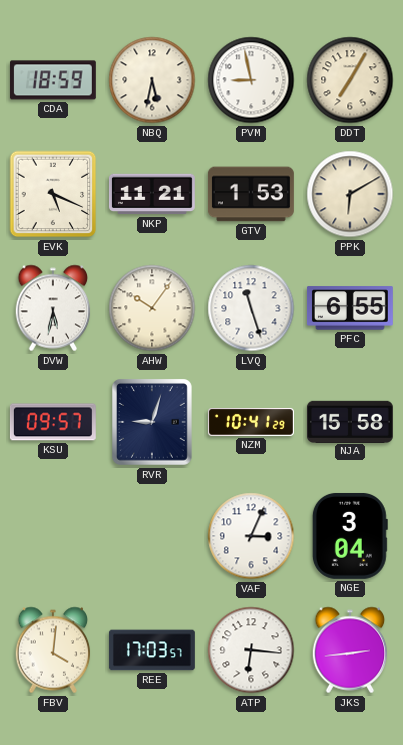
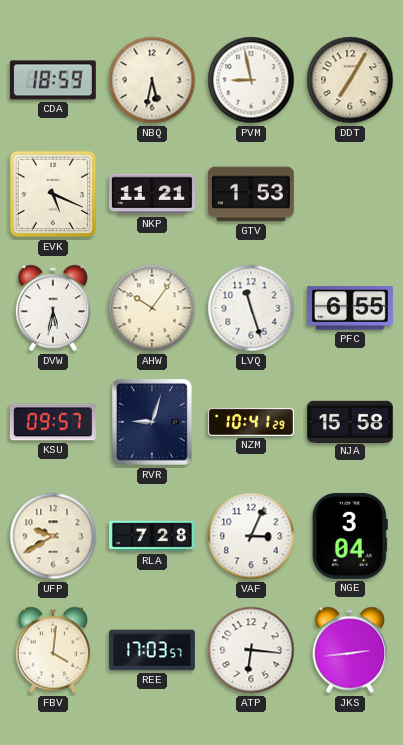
PPK: 6:10 -> none (350, 194)
UFP: none -> 9:40 (53, 536)
RLA: none -> 7:28 (153, 536)
